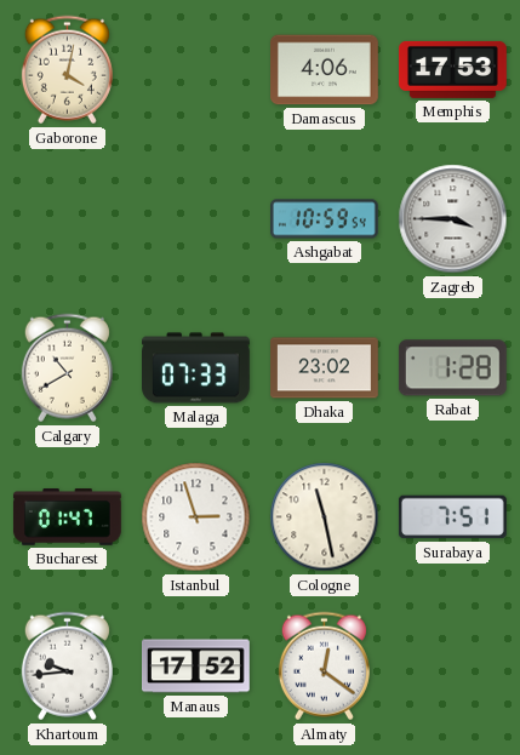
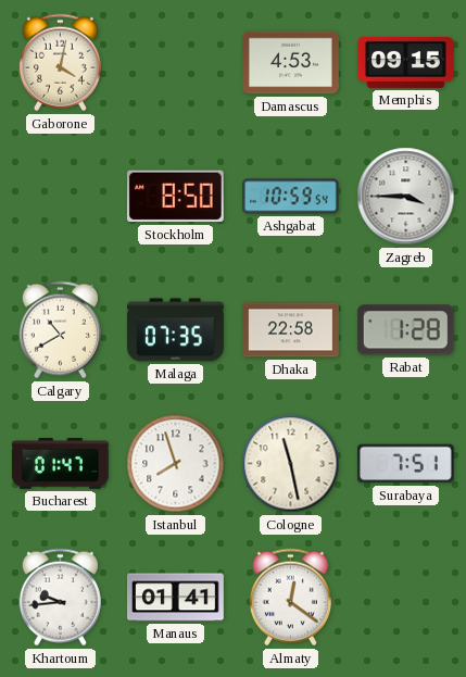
Damascus: 4:06 -> 4:53 (291, 63)
Memphis: 17:53 -> 09:15 (406, 62)
Stockholm: none -> 8:50 (175, 197)
Malaga: 07:33 -> 07:35 (176, 330)
Dhaka: 23:02 -> 22:58 (291, 330)
Istanbul: 2:57 -> 7:57 (176, 464)
Manaus: 17:52 -> 01:41 (176, 598)
